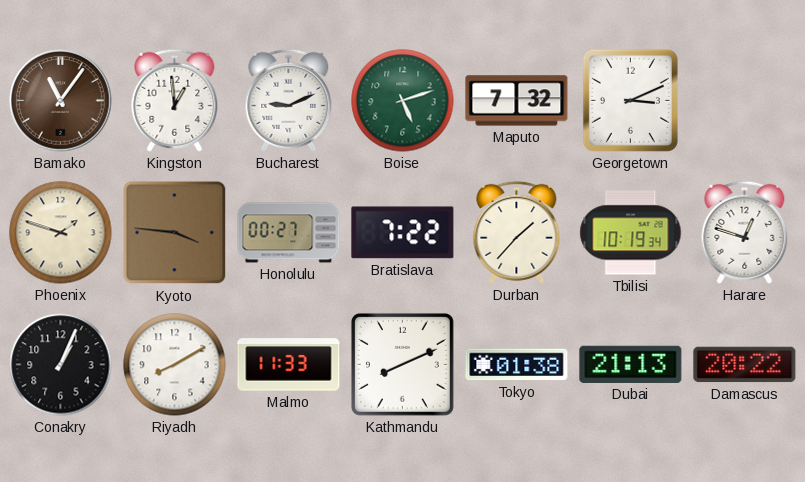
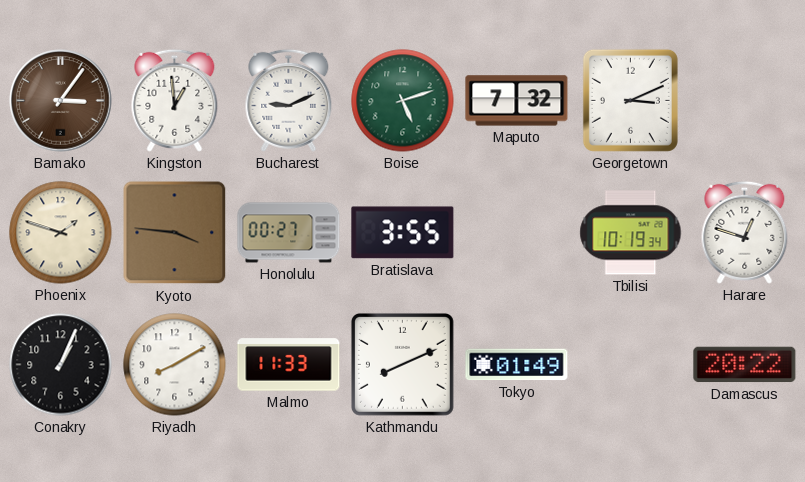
Bamako: 11:06 -> 3:06 (61, 101)
Bratislava: 7:22 -> 3:55 (403, 233)
Durban: 1:37 -> none (517, 232)
Tokyo: 01:38 -> 01:49 (517, 365)
Dubai: 21:13 -> none (631, 364)
